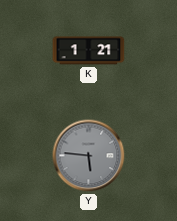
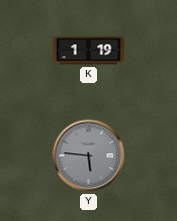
K: 1:21 -> 1:19 (89, 51)
